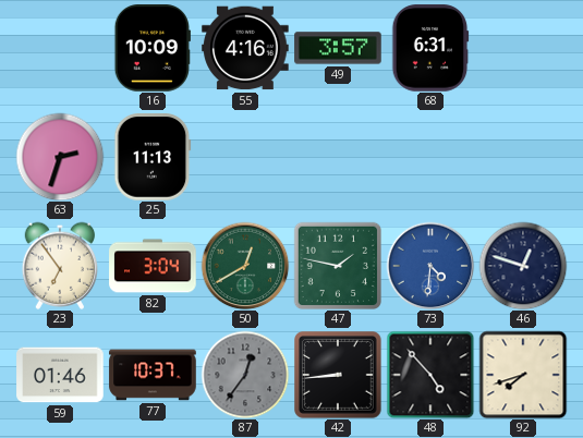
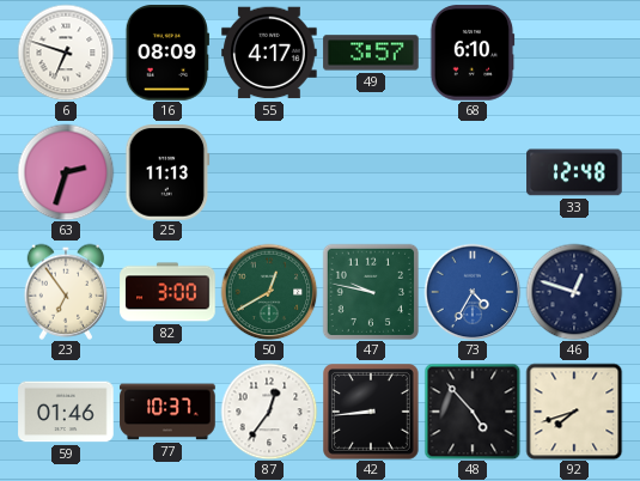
6: none -> 6:48 (66, 53)
16: 10:09 -> 08:09 (167, 53)
55: 4:16 -> 4:17 (269, 53)
68: 6:31 -> 6:10 (473, 53)
33: none -> 12:48 (574, 172)
82: 3:04 -> 3:00 (167, 292)
47: 1:47 -> 9:47 (370, 291)
73: 4:31 -> 4:35 (473, 292)
87 dial: grey -> white (269, 412)
